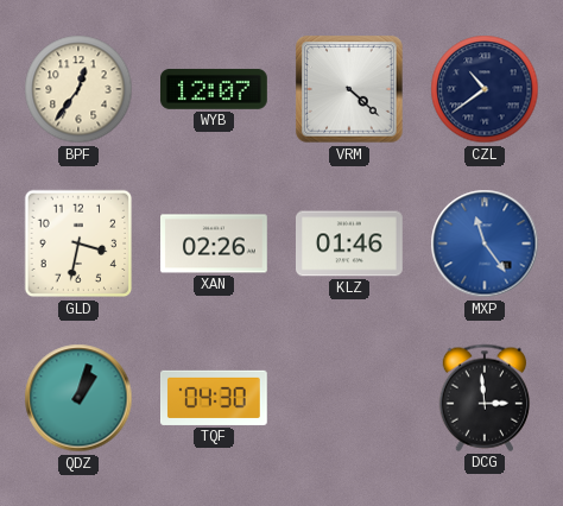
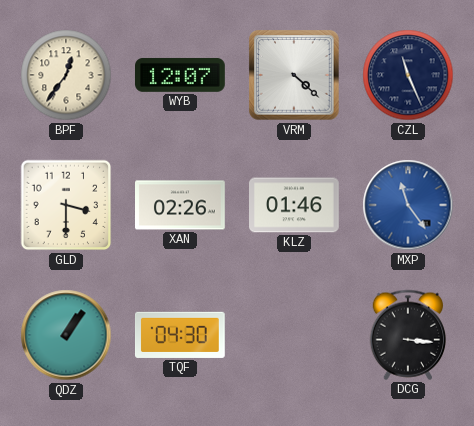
CZL: 10:39 -> 11:26 (408, 75)
GLD: 3:32 -> 3:30 (66, 205)
QDZ: 1:03 -> 1:06 (66, 335)
DCG: 2:59 -> 3:16 (408, 335)
